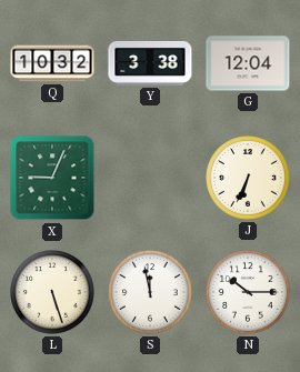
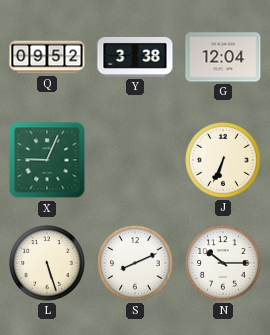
Q: 10:32 -> 09:52 (47, 57)
S: 11:58 -> 8:11 (135, 263)
